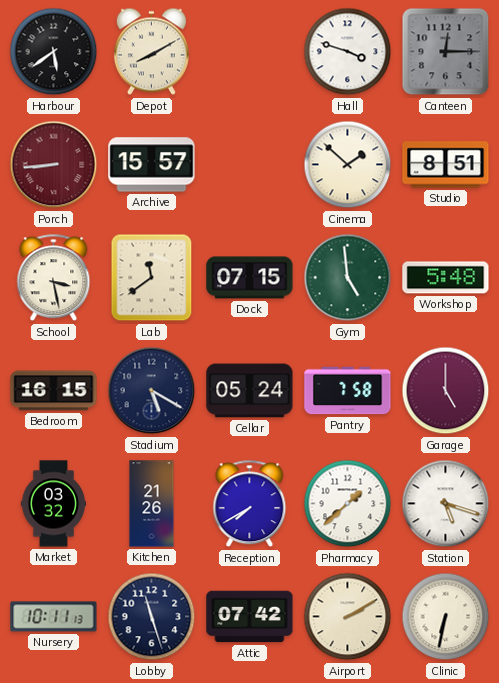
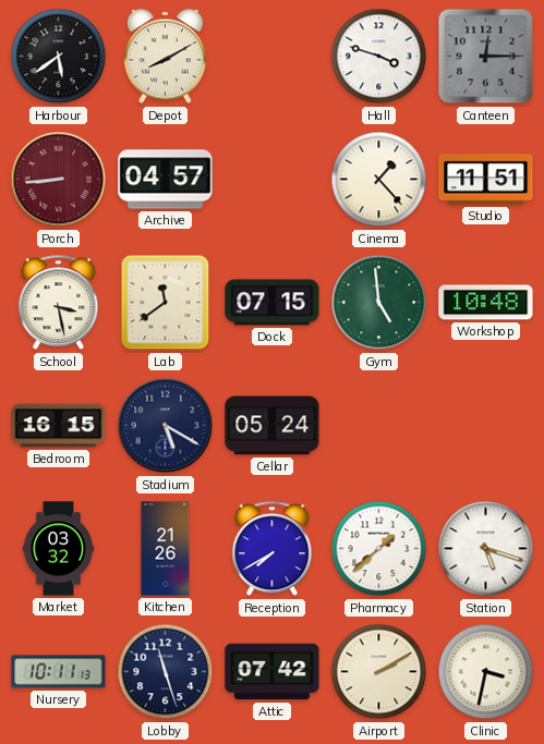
Archive: 15:57 -> 04:57 (166, 180)
Cinema: 1:52 -> 1:23 (379, 180)
Studio: 8:51 -> 11:51 (486, 180)
Workshop: 5:48 -> 10:48 (486, 303)
Pantry: 7:58 -> none (348, 391)
Garage: 5:00 -> none (446, 391)
Clinic: 6:32 -> 3:32 (486, 672)
